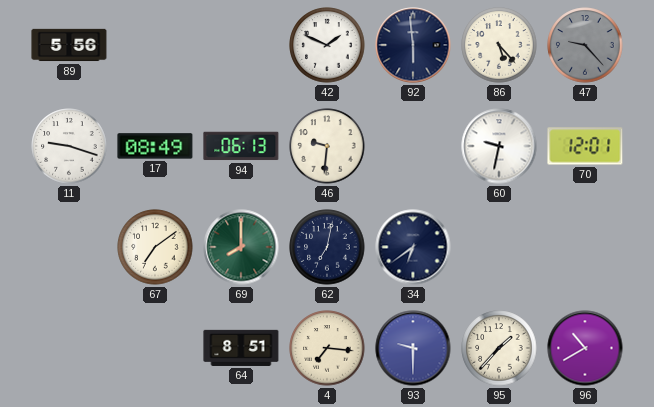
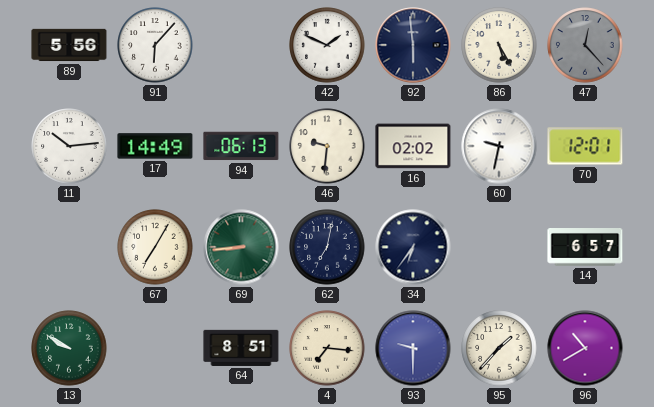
91: none -> 6:07 (155, 45)
86: 5:23 -> 5:25 (499, 45)
47: 9:23 -> 12:23 (585, 45)
11: 9:18 -> 10:14 (69, 146)
17: 08:49 -> 14:49 (155, 146)
16: none -> 02:02 (413, 146)
67: 7:09 -> 7:05 (155, 247)
69: 8:00 -> 8:44 (241, 247)
34: 6:39 -> 6:36 (413, 247)
14: none -> 6:57 (585, 248)
13: none -> 9:50 (69, 348)
